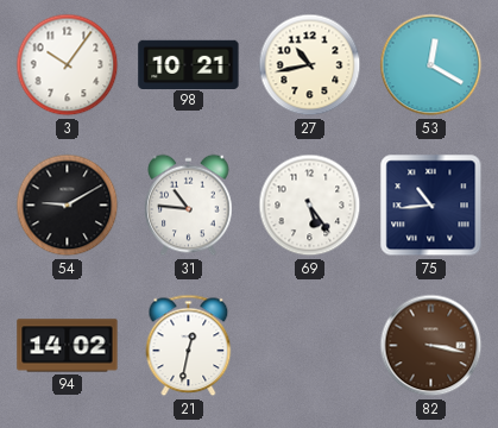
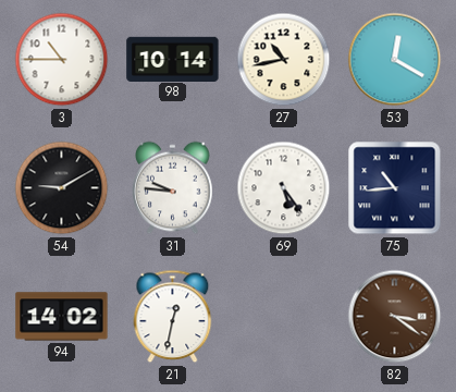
3: 10:06 -> 10:45 (62, 60)
98: 10:21 -> 10:14 (173, 59)
31: 10:46 -> 9:46 (173, 188)
82: 3:17 -> 3:21 (395, 317)
